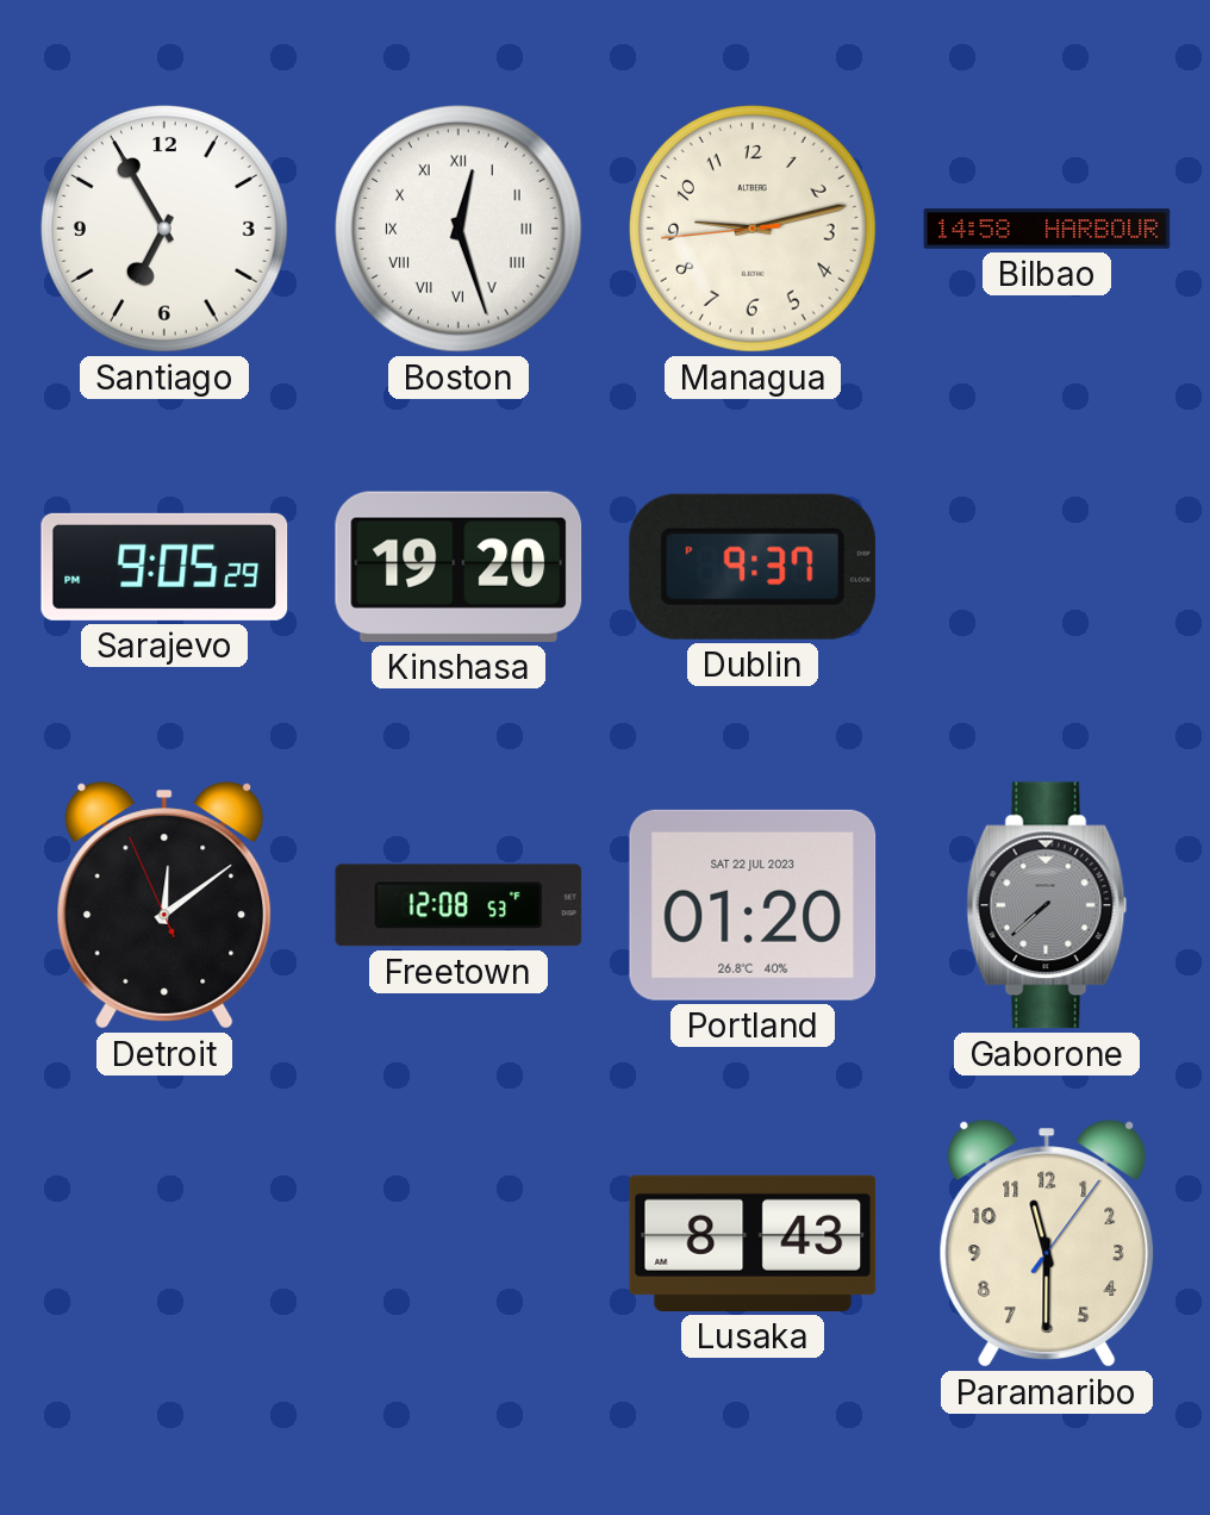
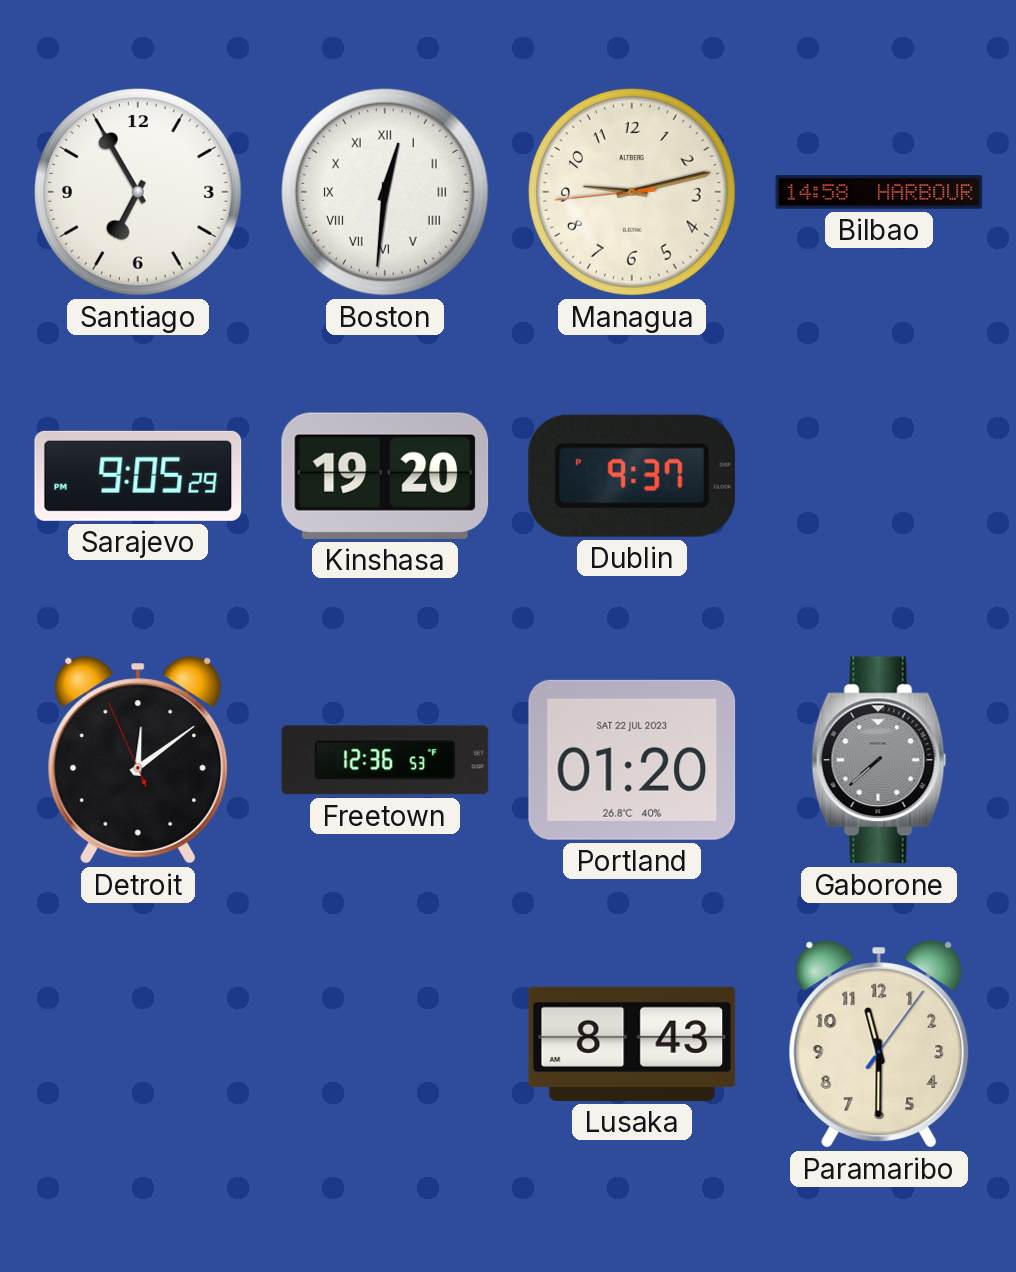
Boston: 12:27 -> 12:31 (386, 193)
Freetown: 12:08 -> 12:36 (385, 760)
